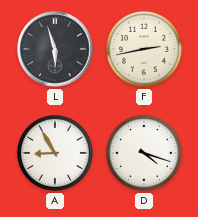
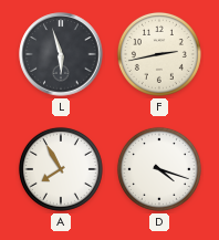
A: 8:55 -> 7:55 (61, 169)
